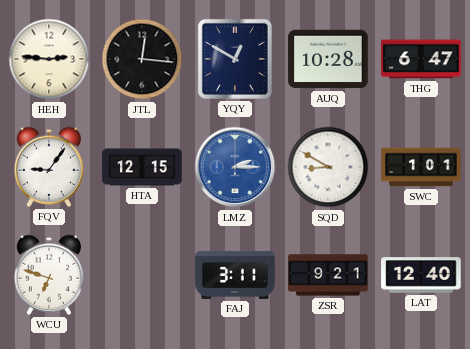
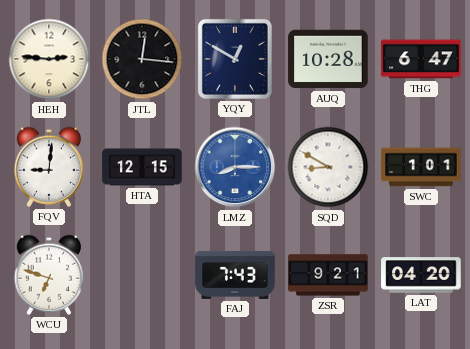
FQV: 9:06 -> 9:01 (49, 167)
LMZ: 2:15 -> 8:15 (235, 167)
FAJ: 3:11 -> 7:43 (235, 275)
LAT: 12:40 -> 04:20 (421, 275)
